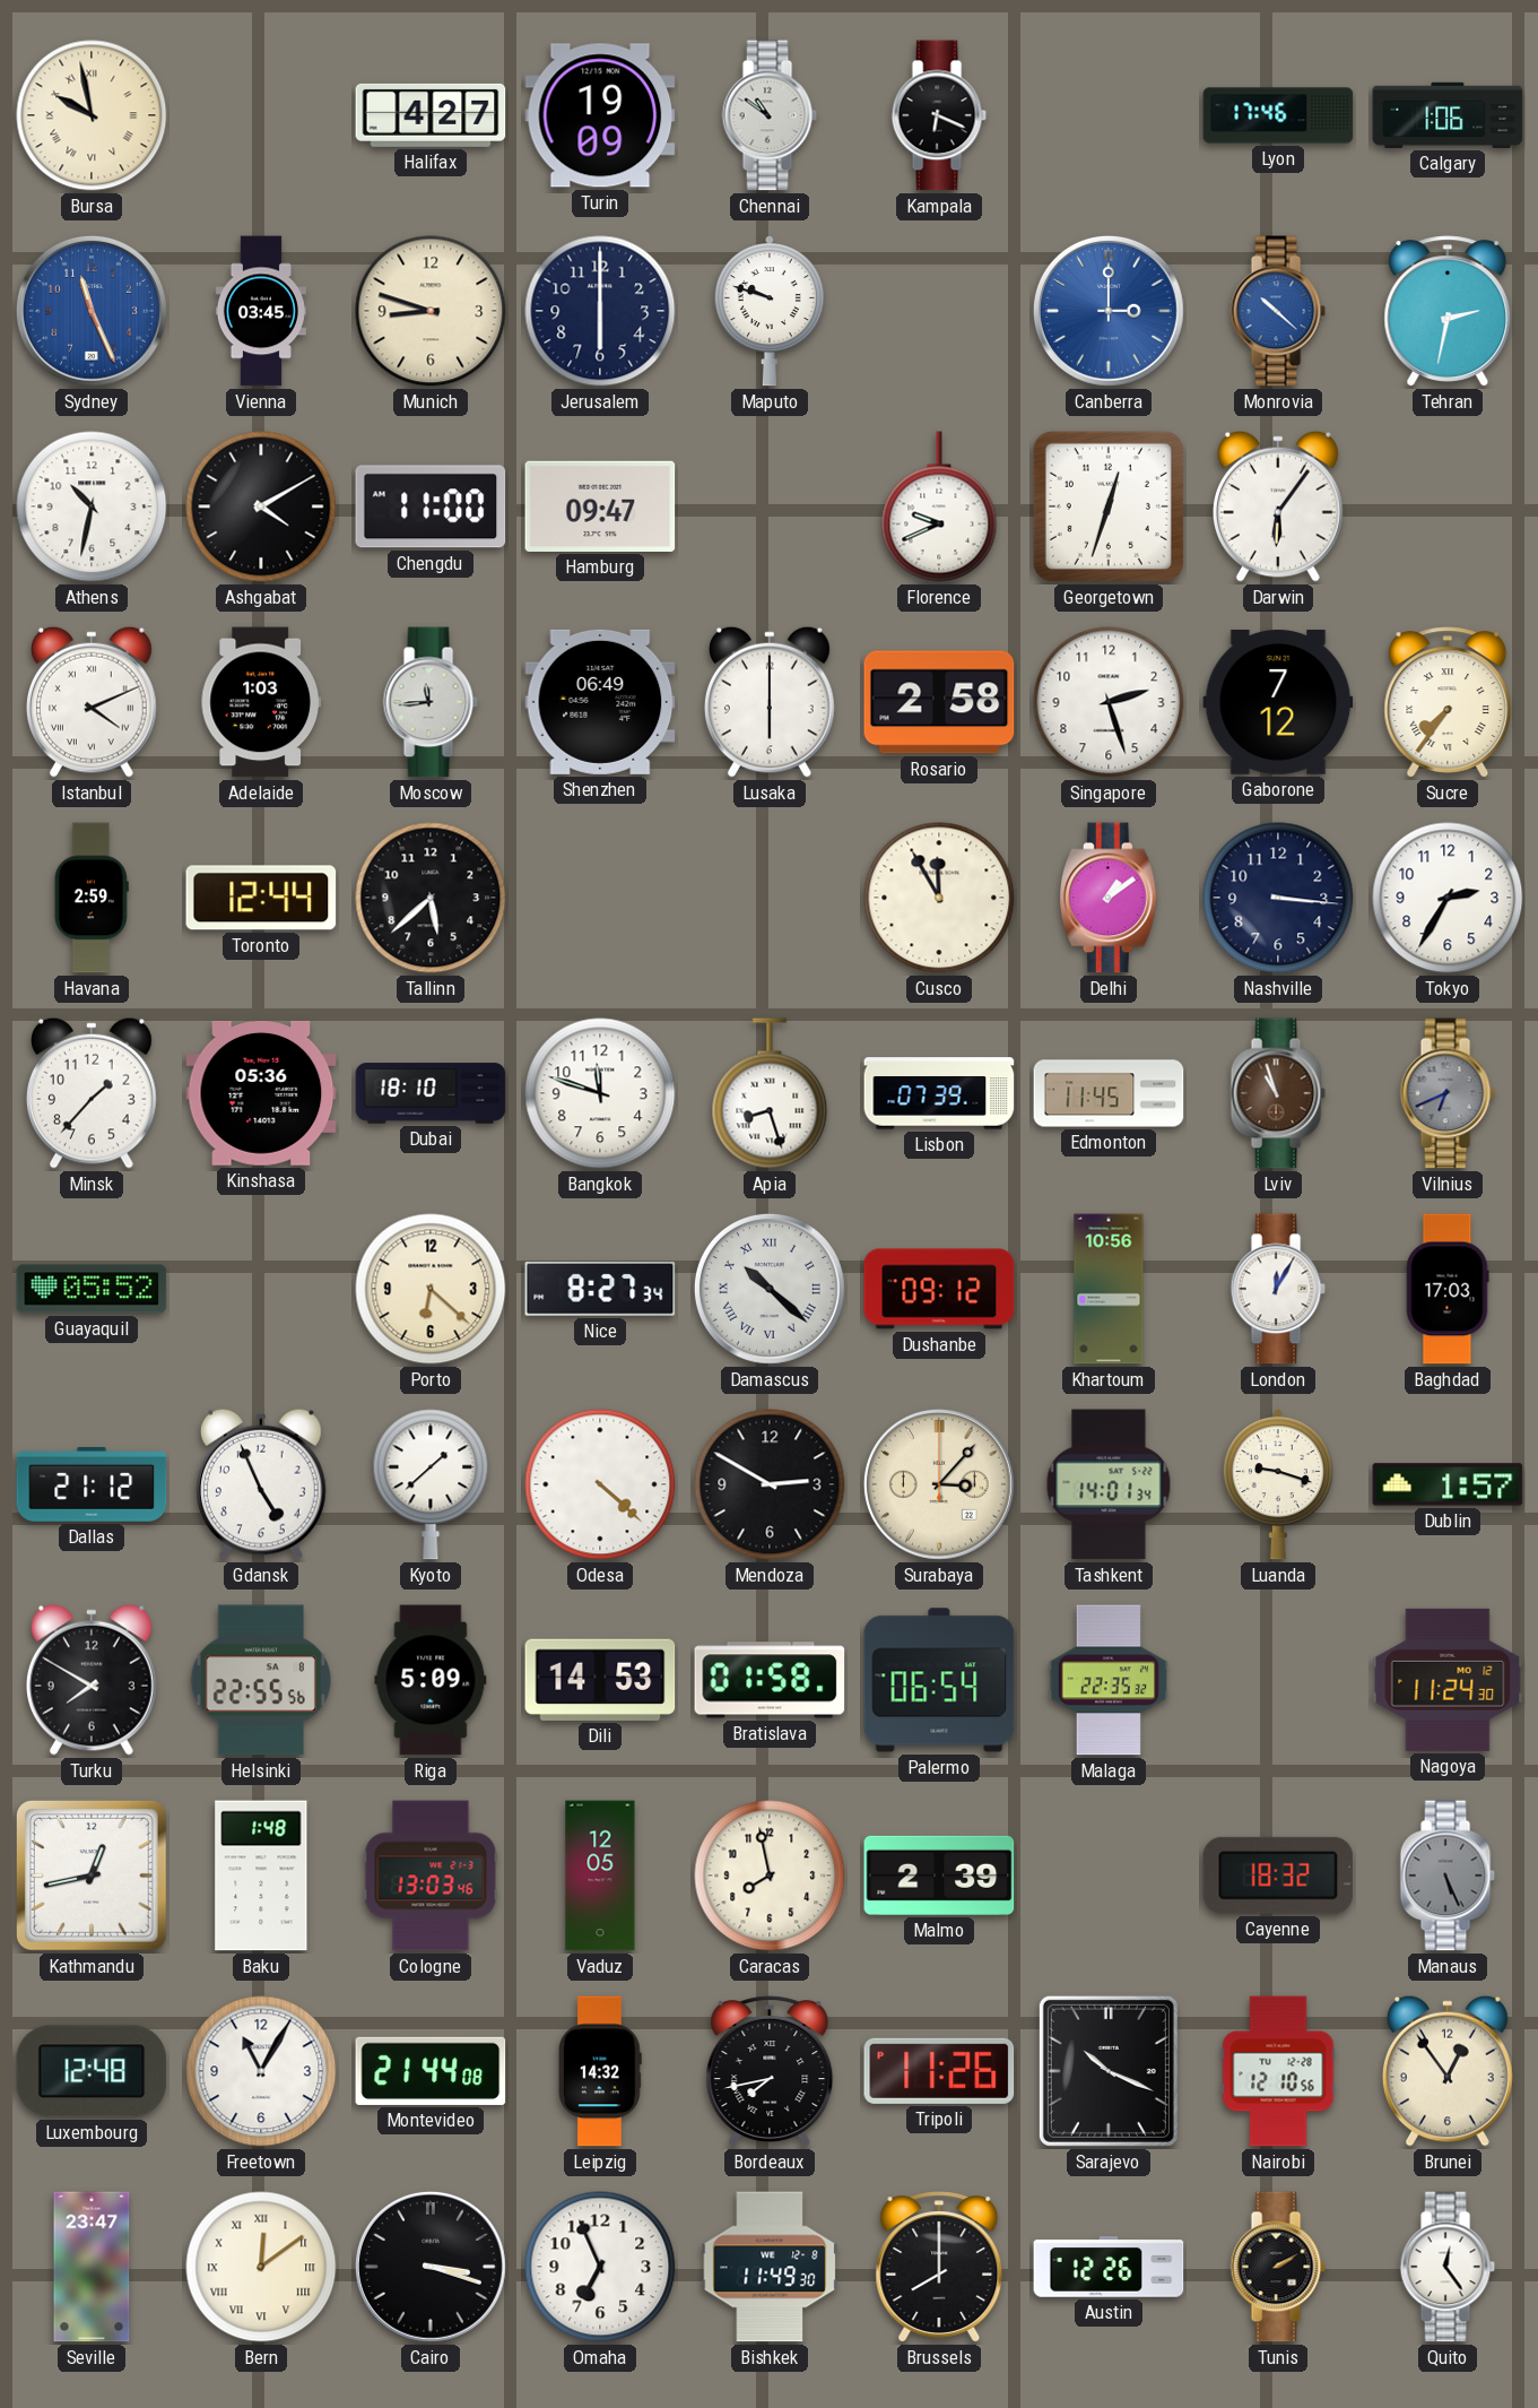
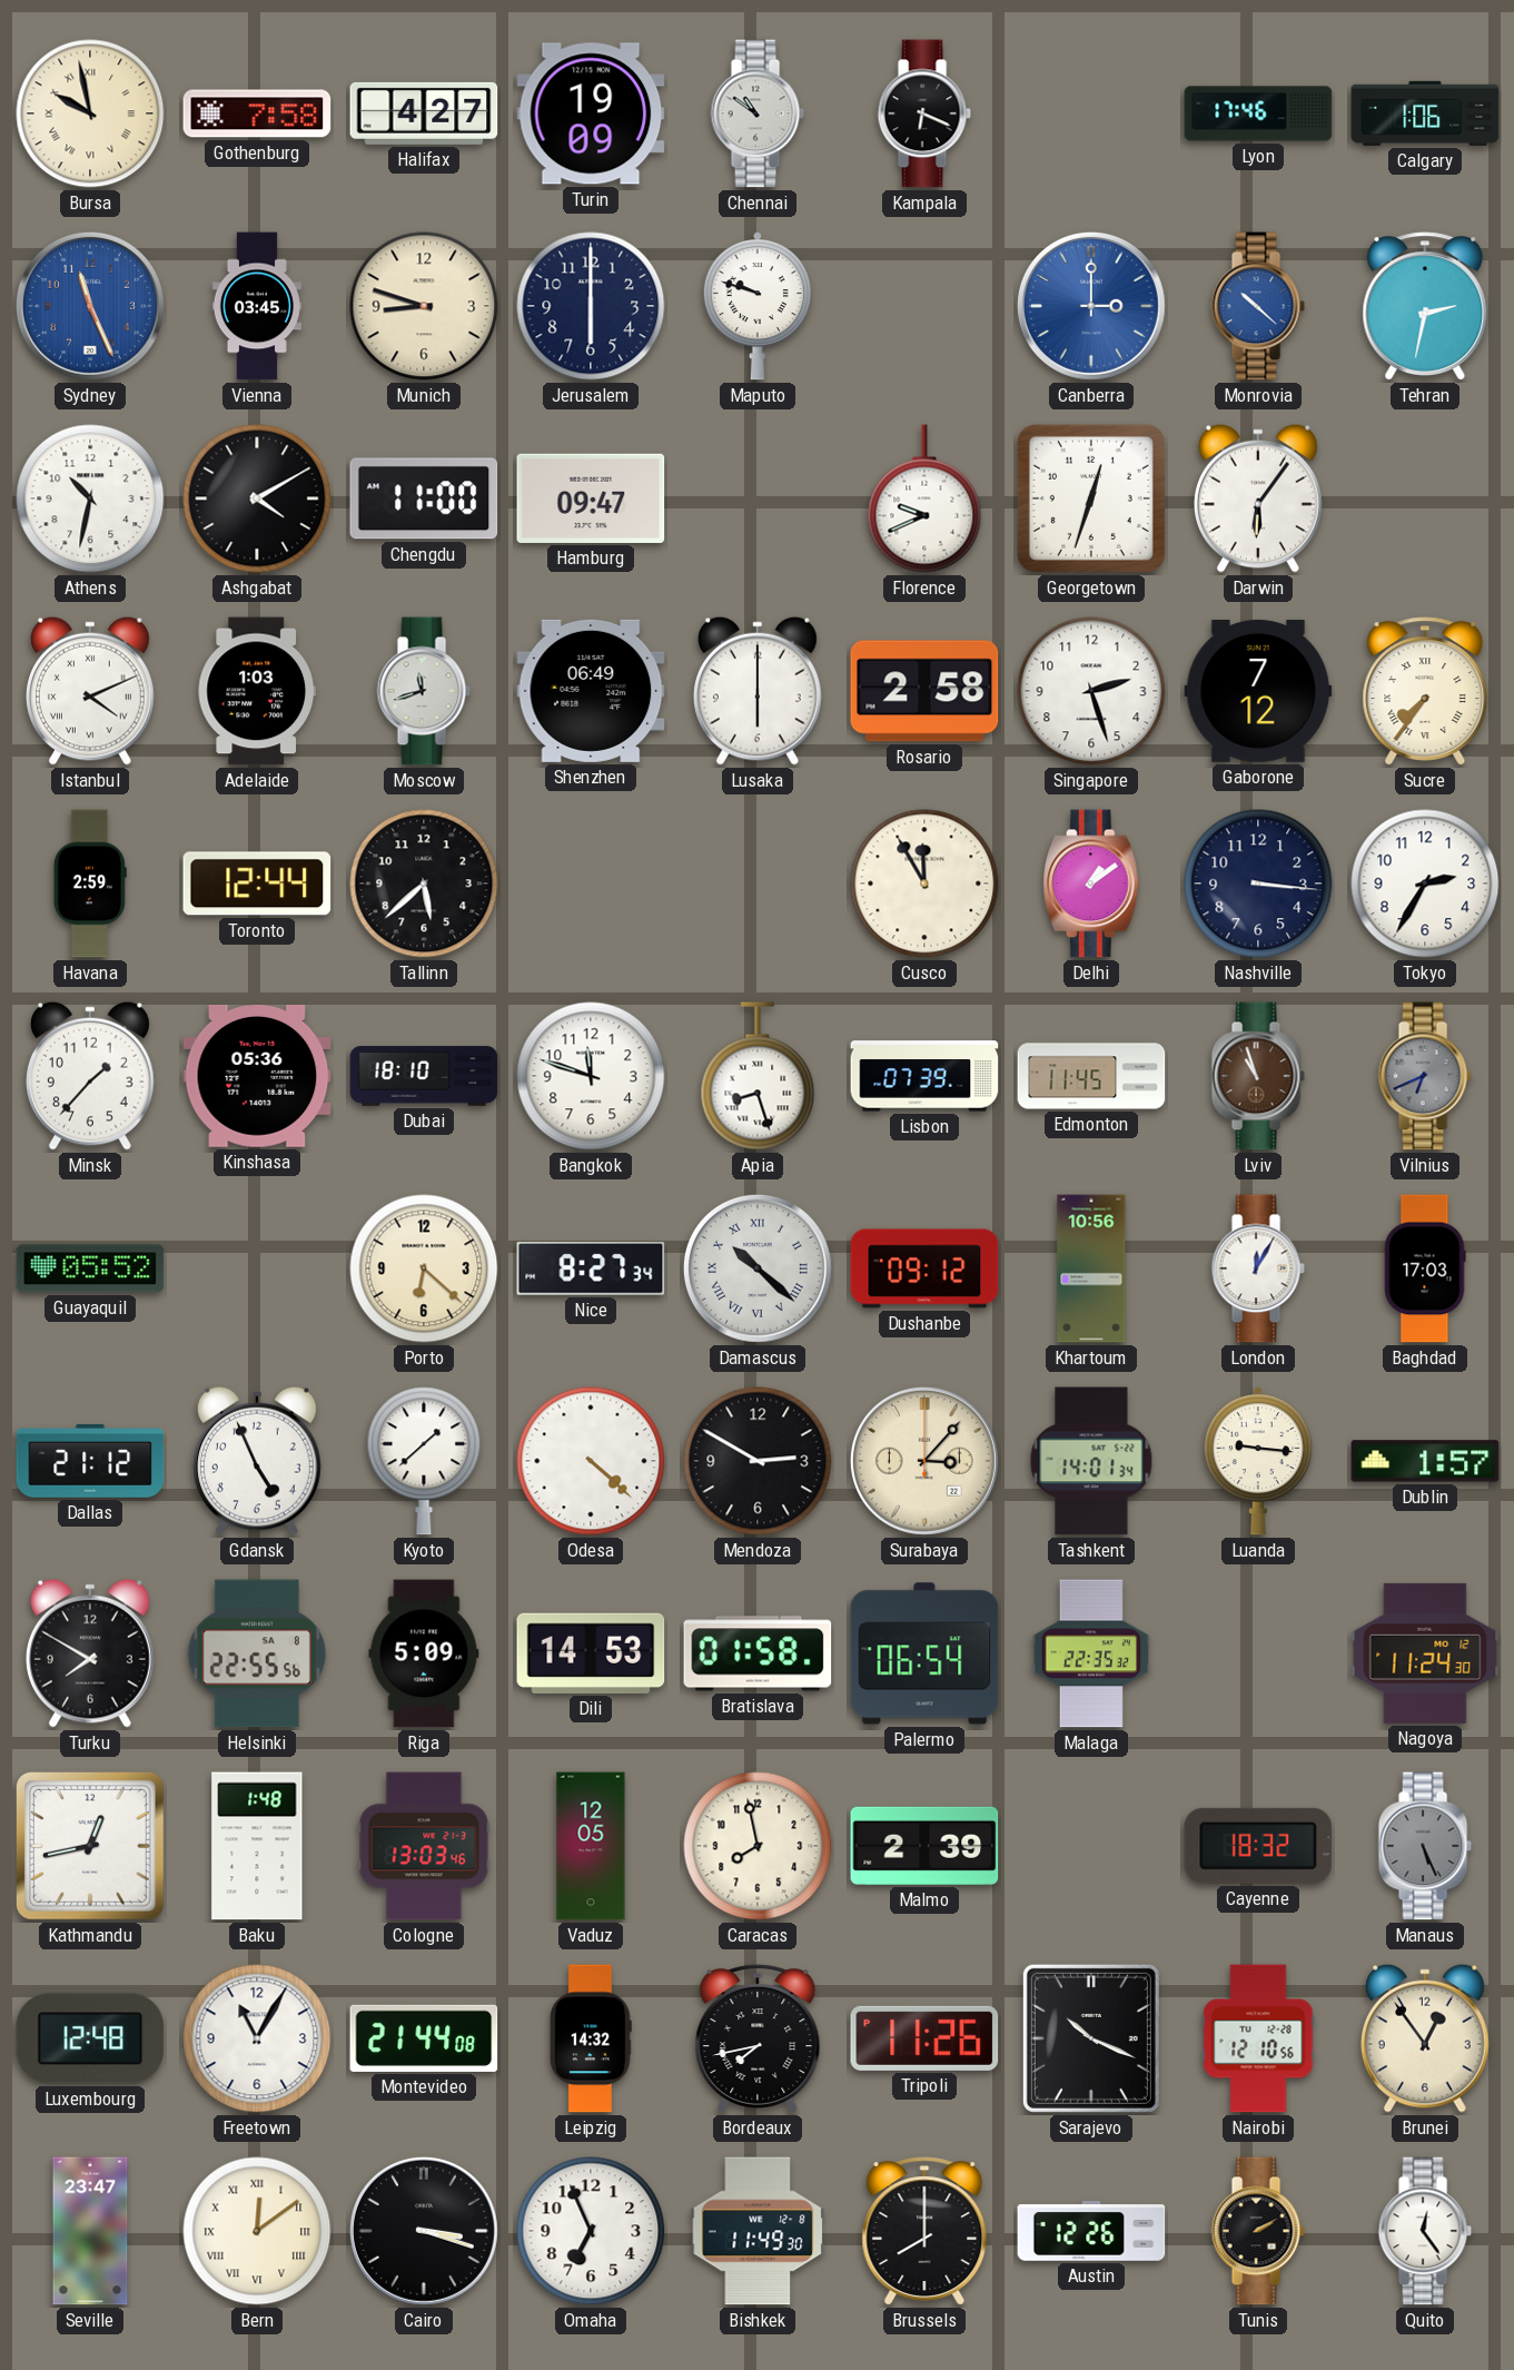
Gothenburg: none -> 7:58 (257, 113)
Moscow: 11:44 -> 11:42 (424, 691)
Luanda: 9:18 -> 9:16 (1258, 1462)
